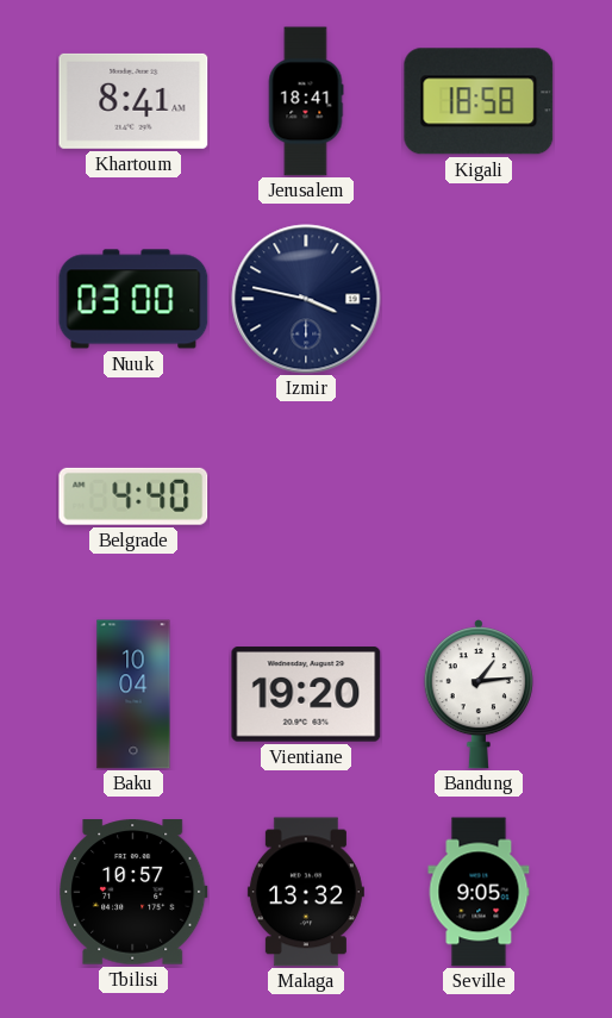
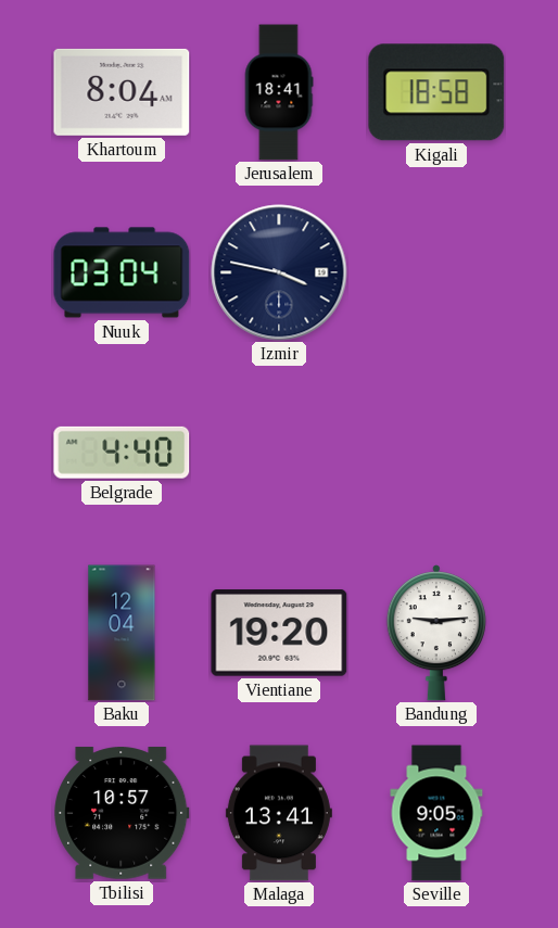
Khartoum: 8:41 -> 8:04 (122, 92)
Nuuk: 03:00 -> 03:04 (122, 272)
Baku: 10:04 -> 12:04 (122, 633)
Bandung: 1:14 -> 9:14 (436, 633)
Malaga: 13:32 -> 13:41 (279, 813)
